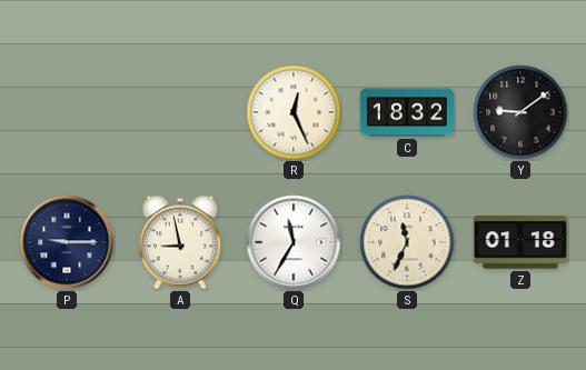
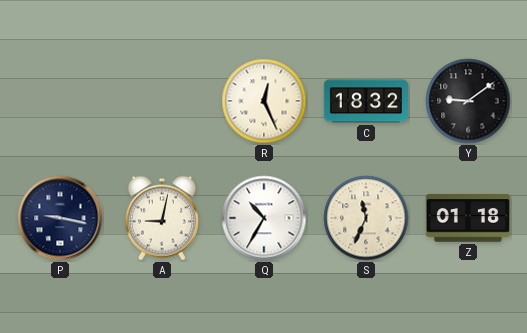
P: 9:15 -> 9:17 (60, 218)
A: 8:58 -> 9:02 (162, 218)
Q: 11:35 -> 10:35 (264, 218)
